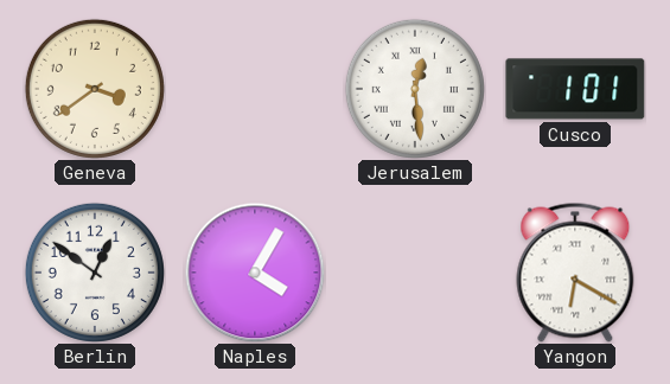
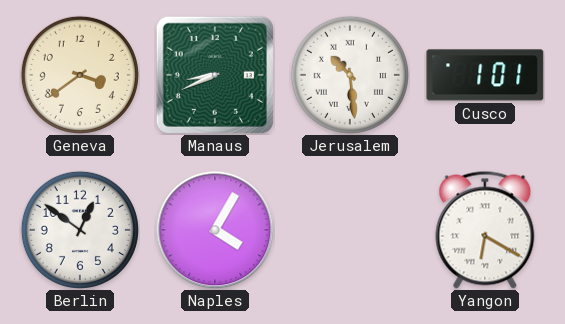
Manaus: none -> 8:41 (215, 75)
Jerusalem: 12:29 -> 10:29 (350, 75)
